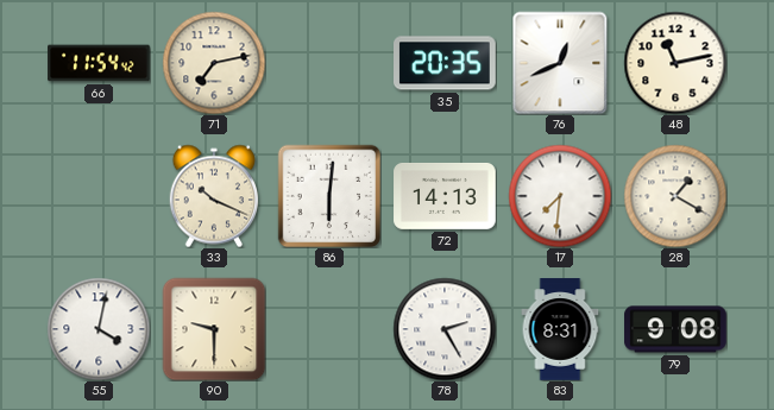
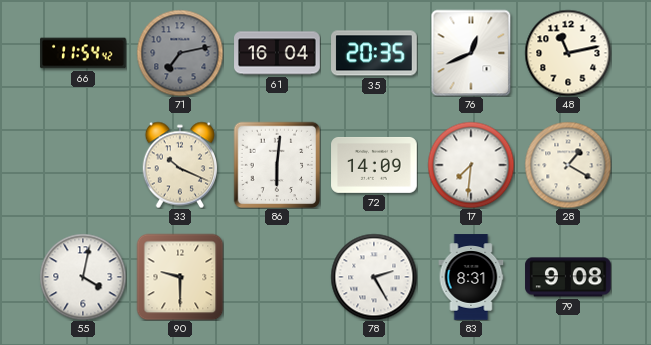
71 dial: cream -> grey (180, 53)
61: none -> 16:04 (277, 53)
72: 14:13 -> 14:09 (374, 165)
